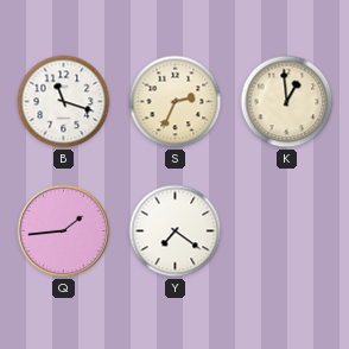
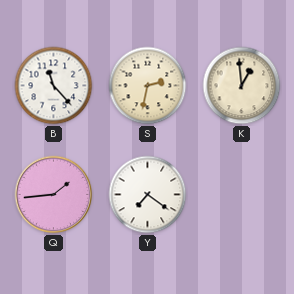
B: 11:18 -> 11:23 (54, 86)
S: 2:34 -> 2:32 (148, 86)
